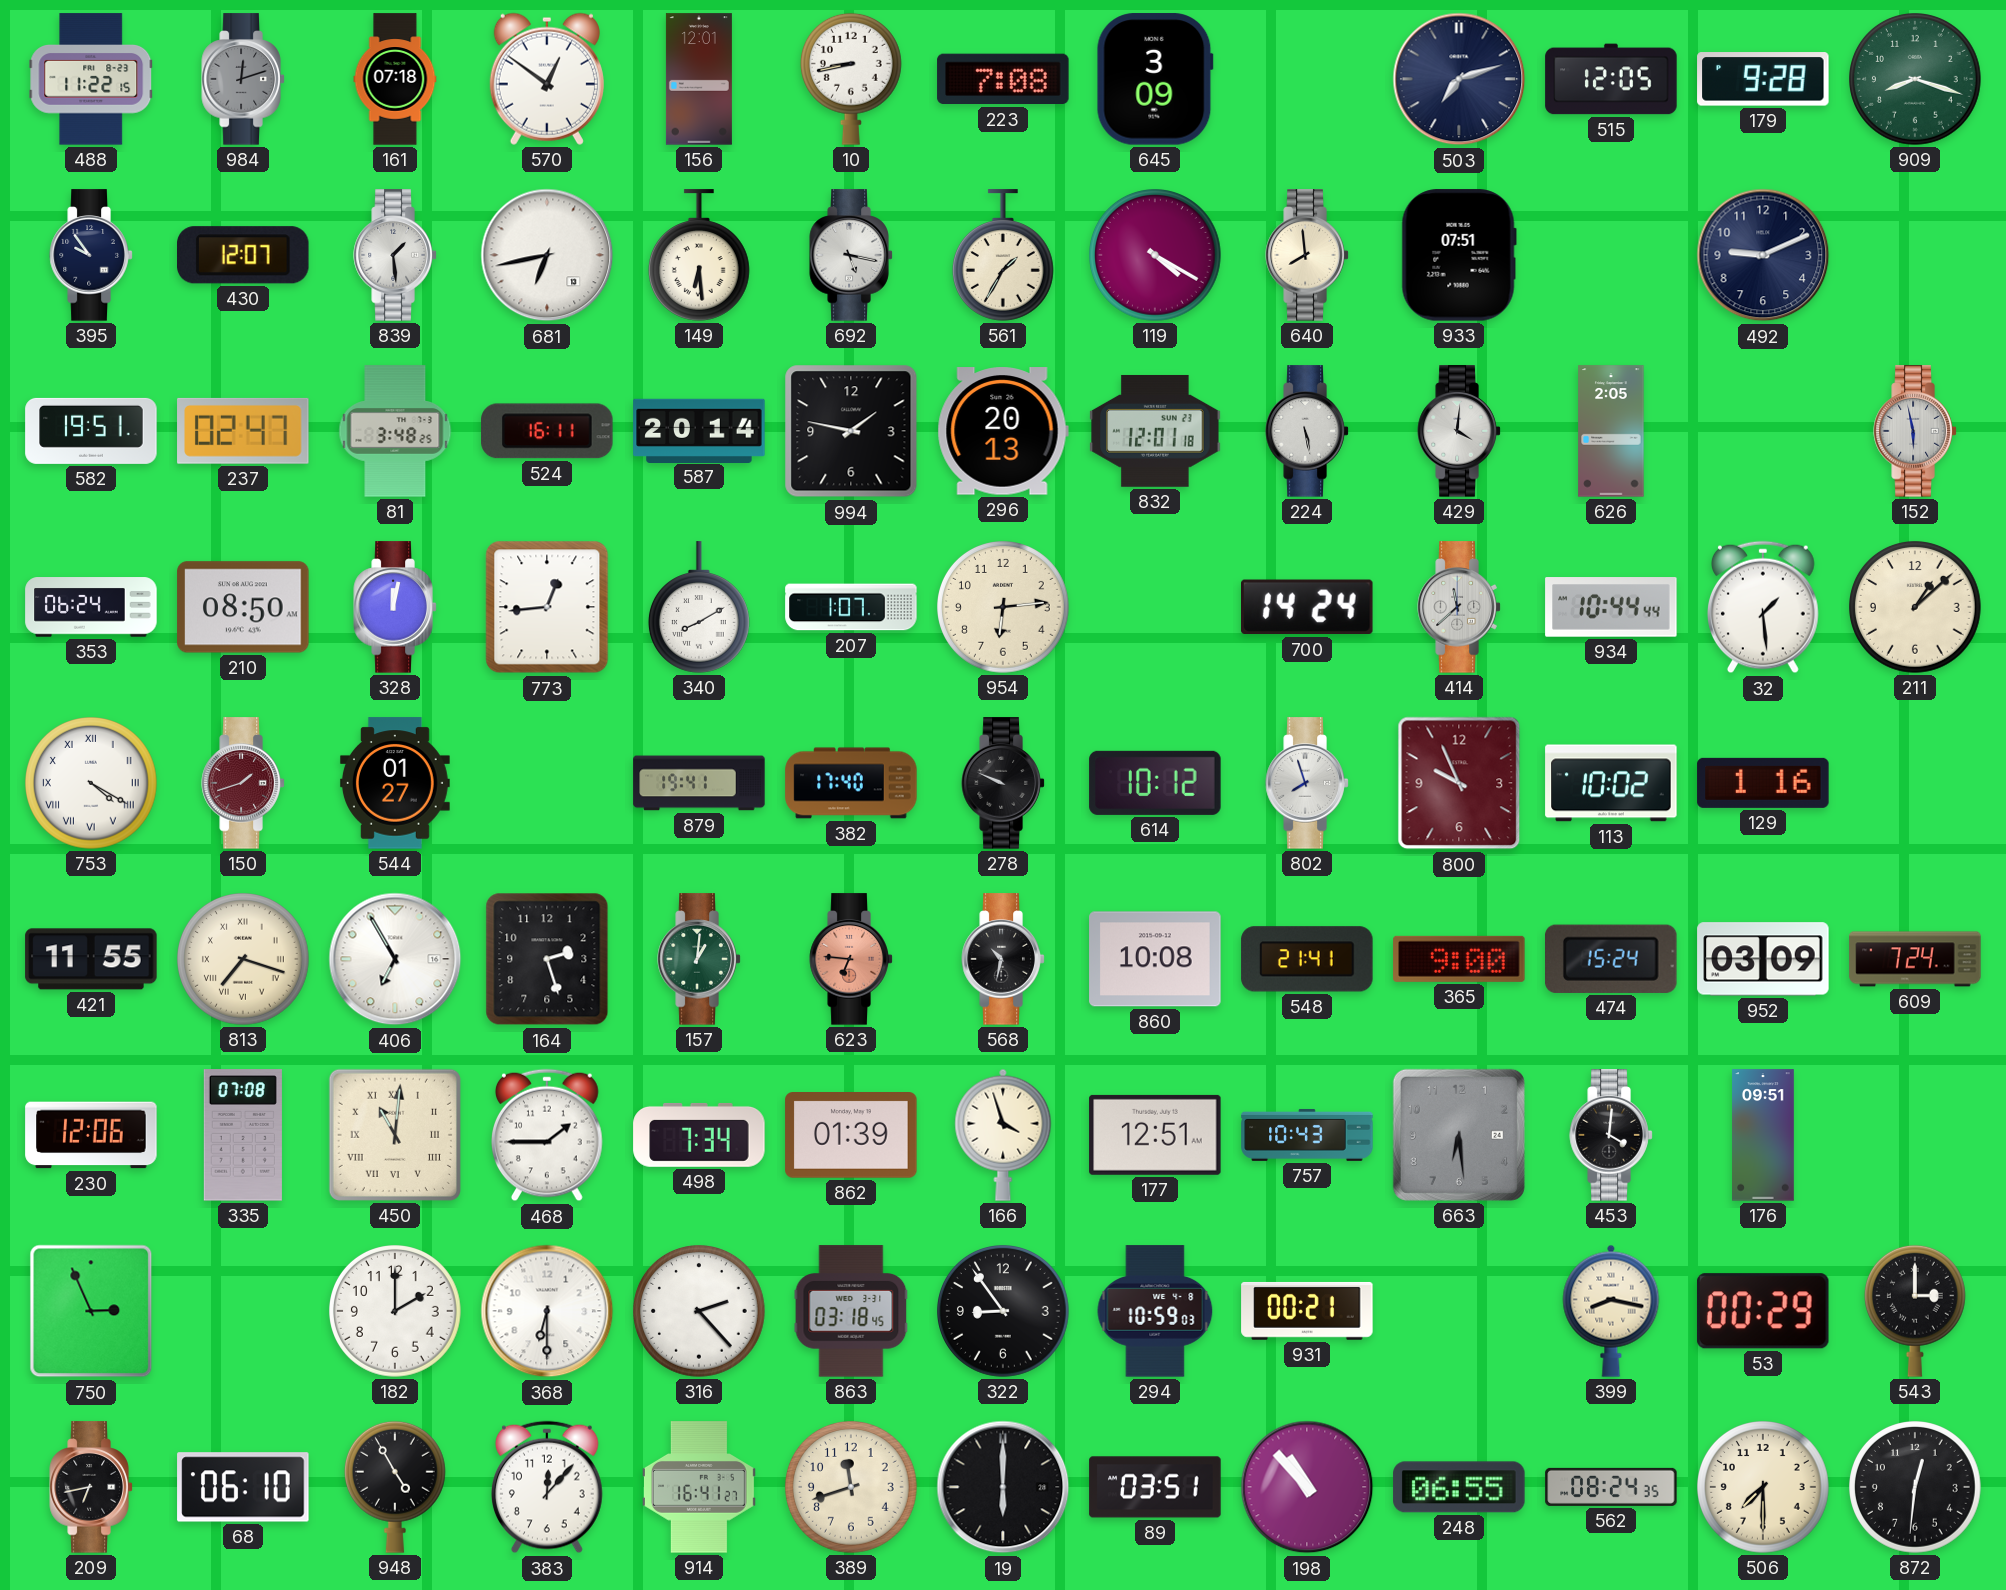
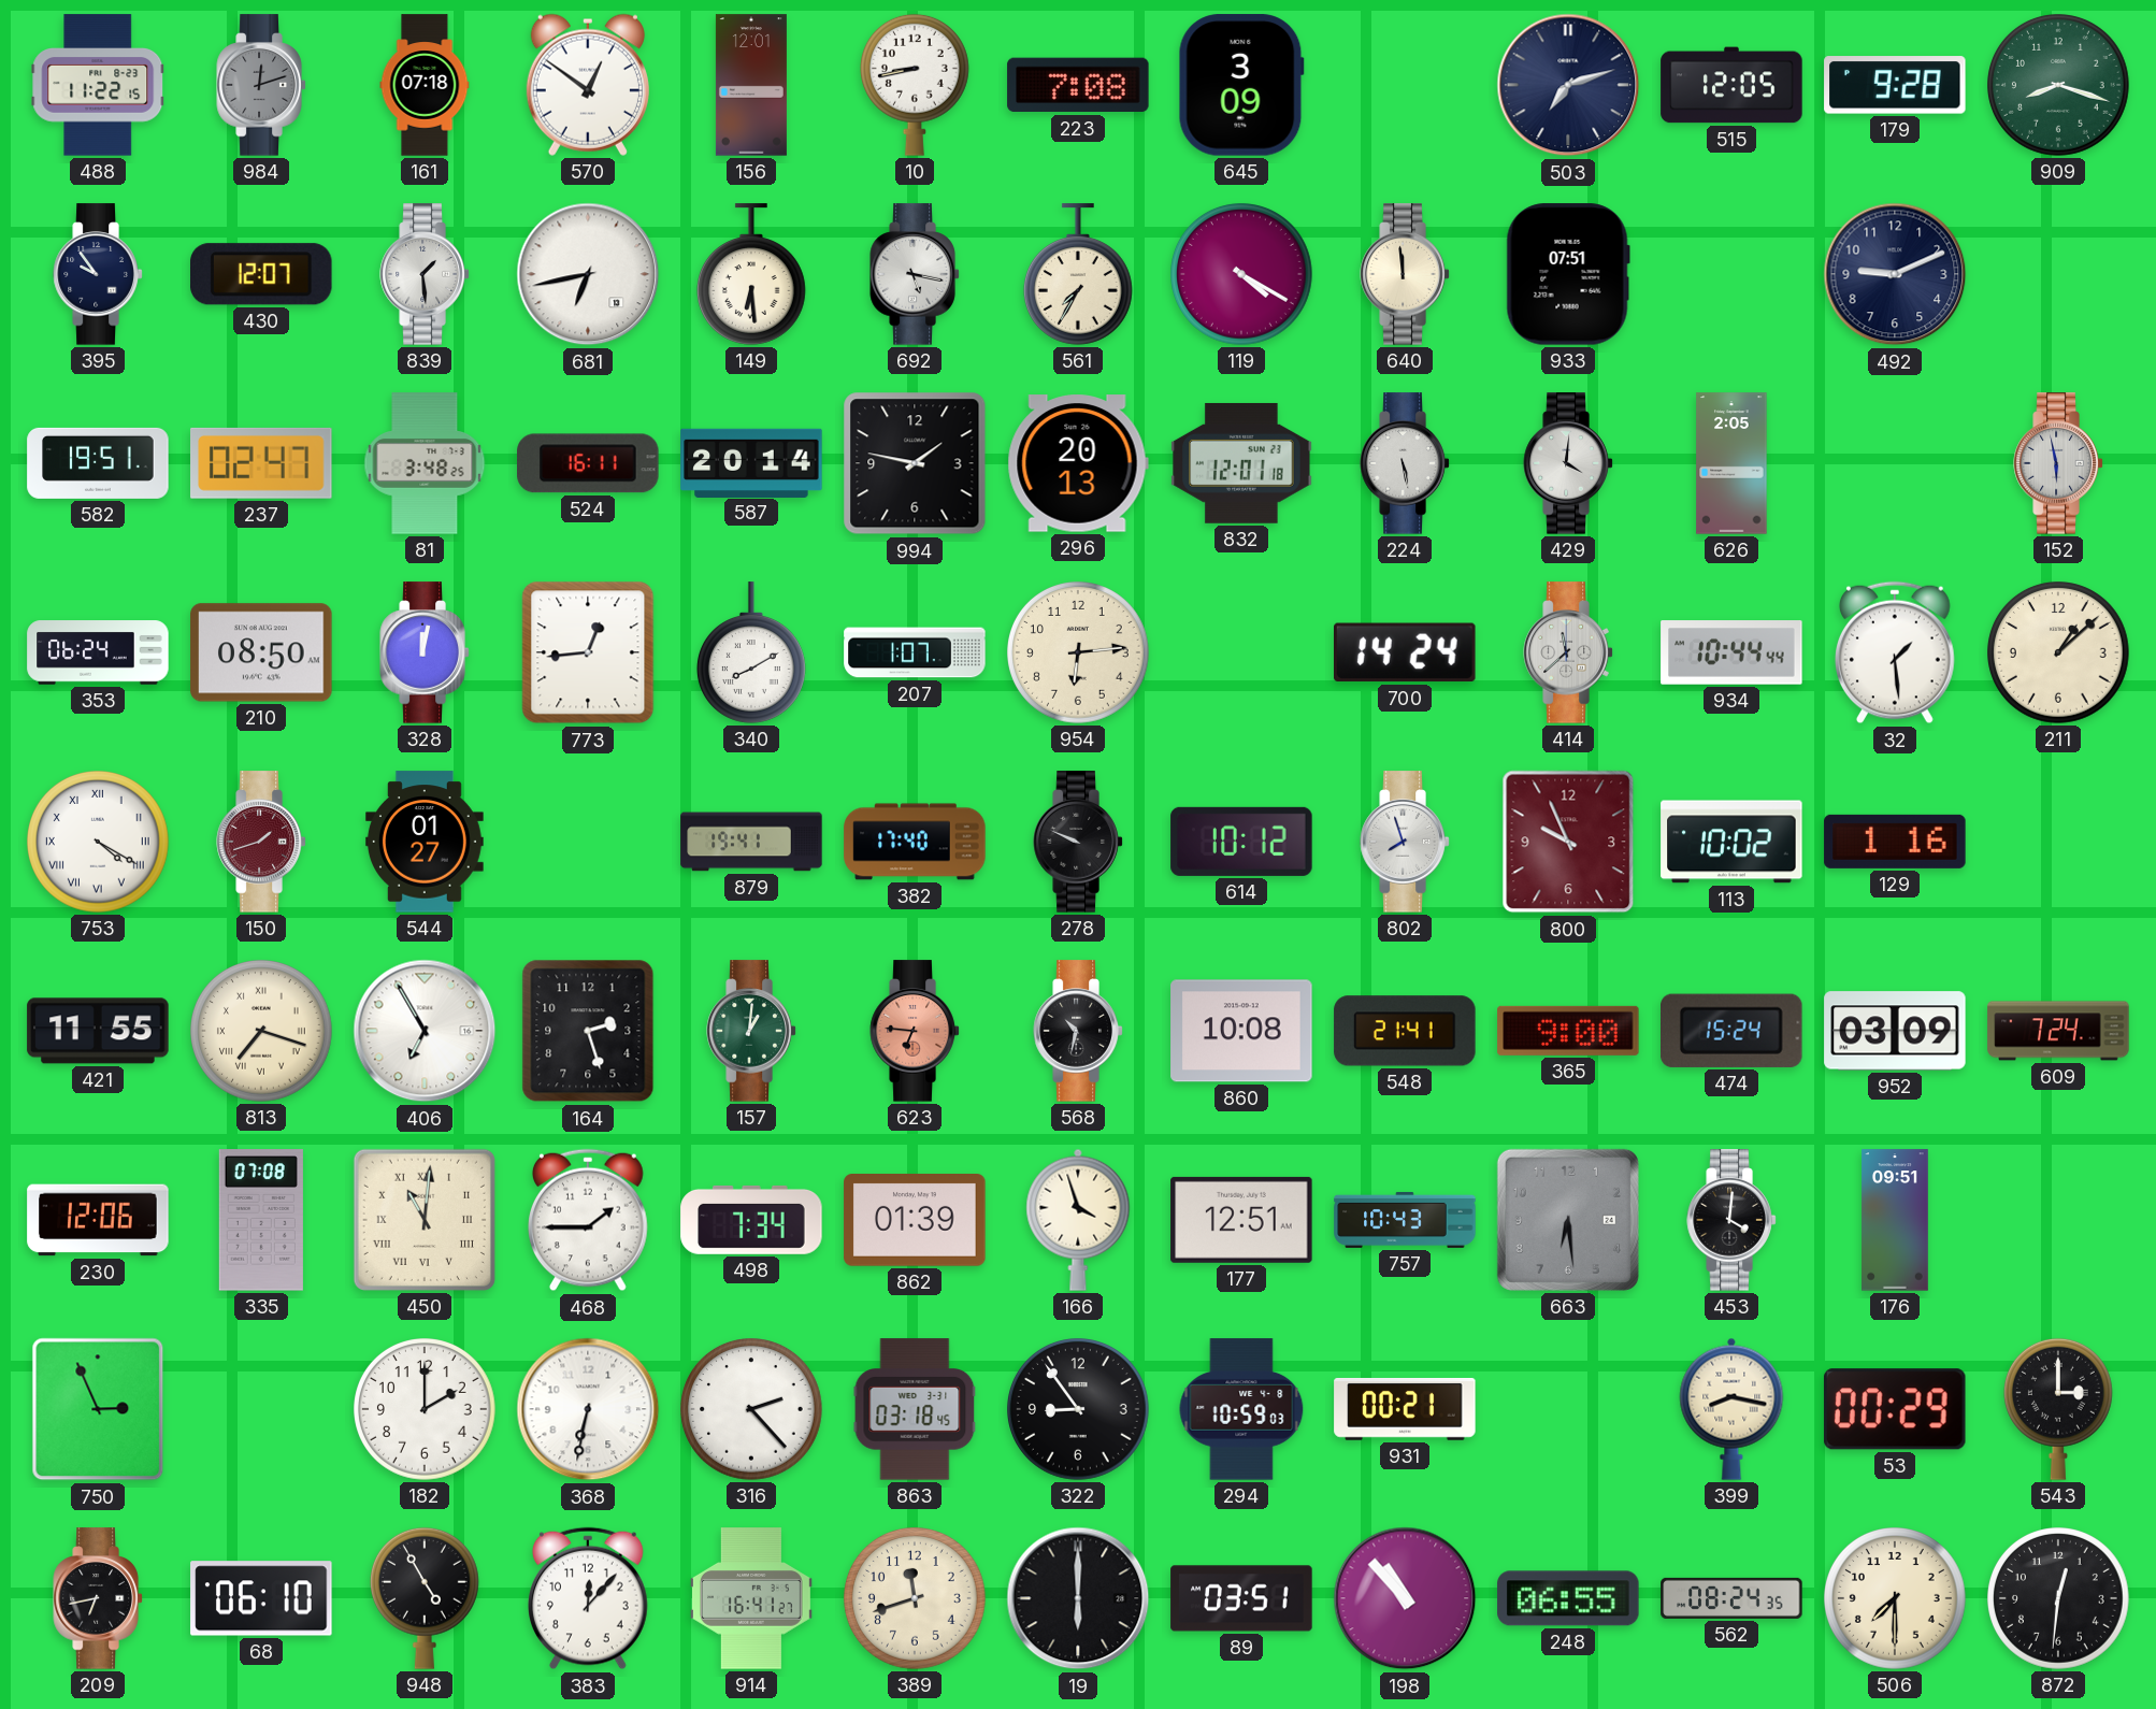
561: 1:35 -> 7:35 (1078, 274)
640: 7:59 -> 11:59 (1405, 274)
368: 6:30 -> 6:32 (588, 1409)
